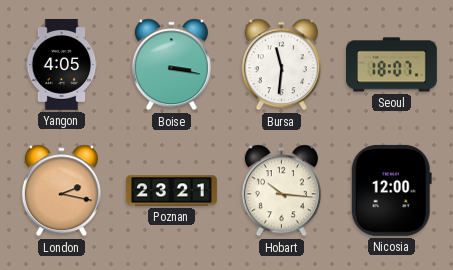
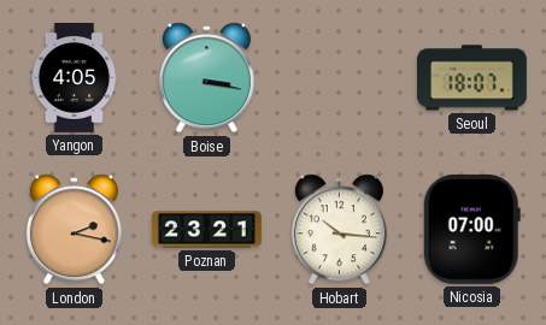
Bursa: 11:31 -> none (281, 65)
Nicosia: 12:00 -> 07:00 (471, 229)
